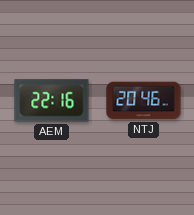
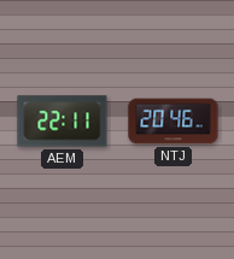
AEM: 22:16 -> 22:11 (63, 122)
